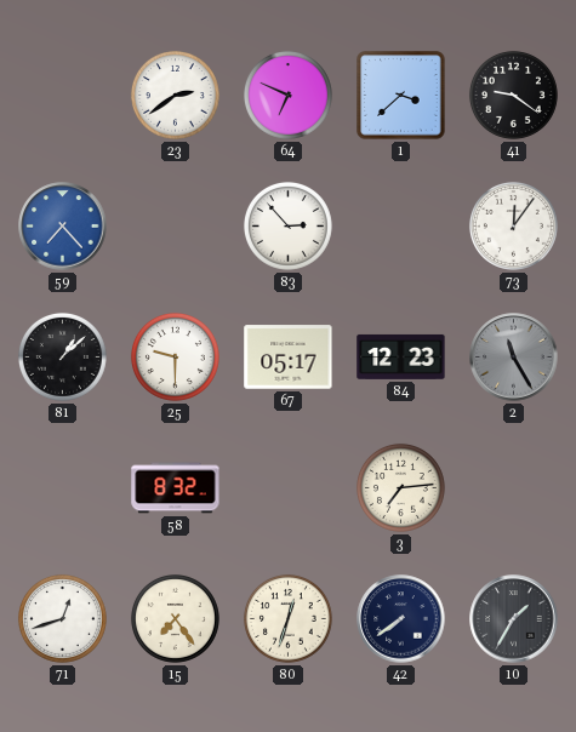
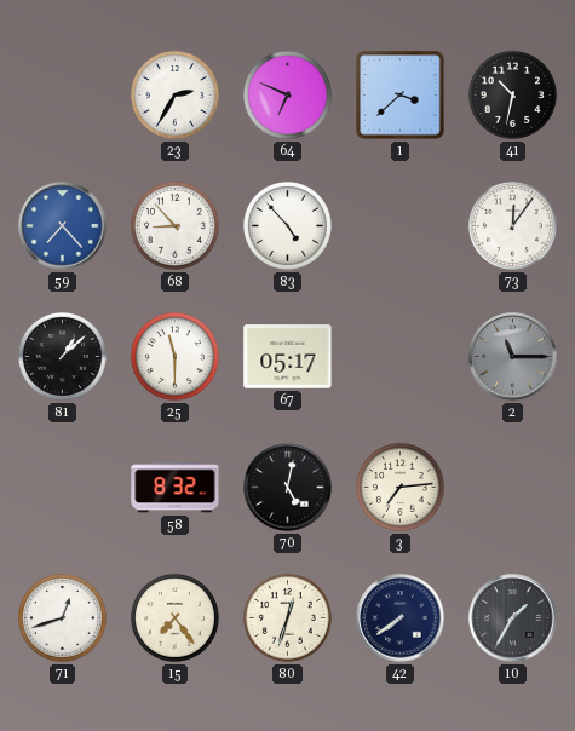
23: 2:39 -> 2:35 (174, 94)
41: 9:21 -> 10:32 (512, 94)
68: none -> 8:53 (174, 225)
83: 2:53 -> 4:53 (287, 225)
25: 9:30 -> 11:30 (174, 356)
84: 12:23 -> none (401, 356)
2: 11:25 -> 11:15 (513, 357)
70: none -> 5:02 (288, 488)
